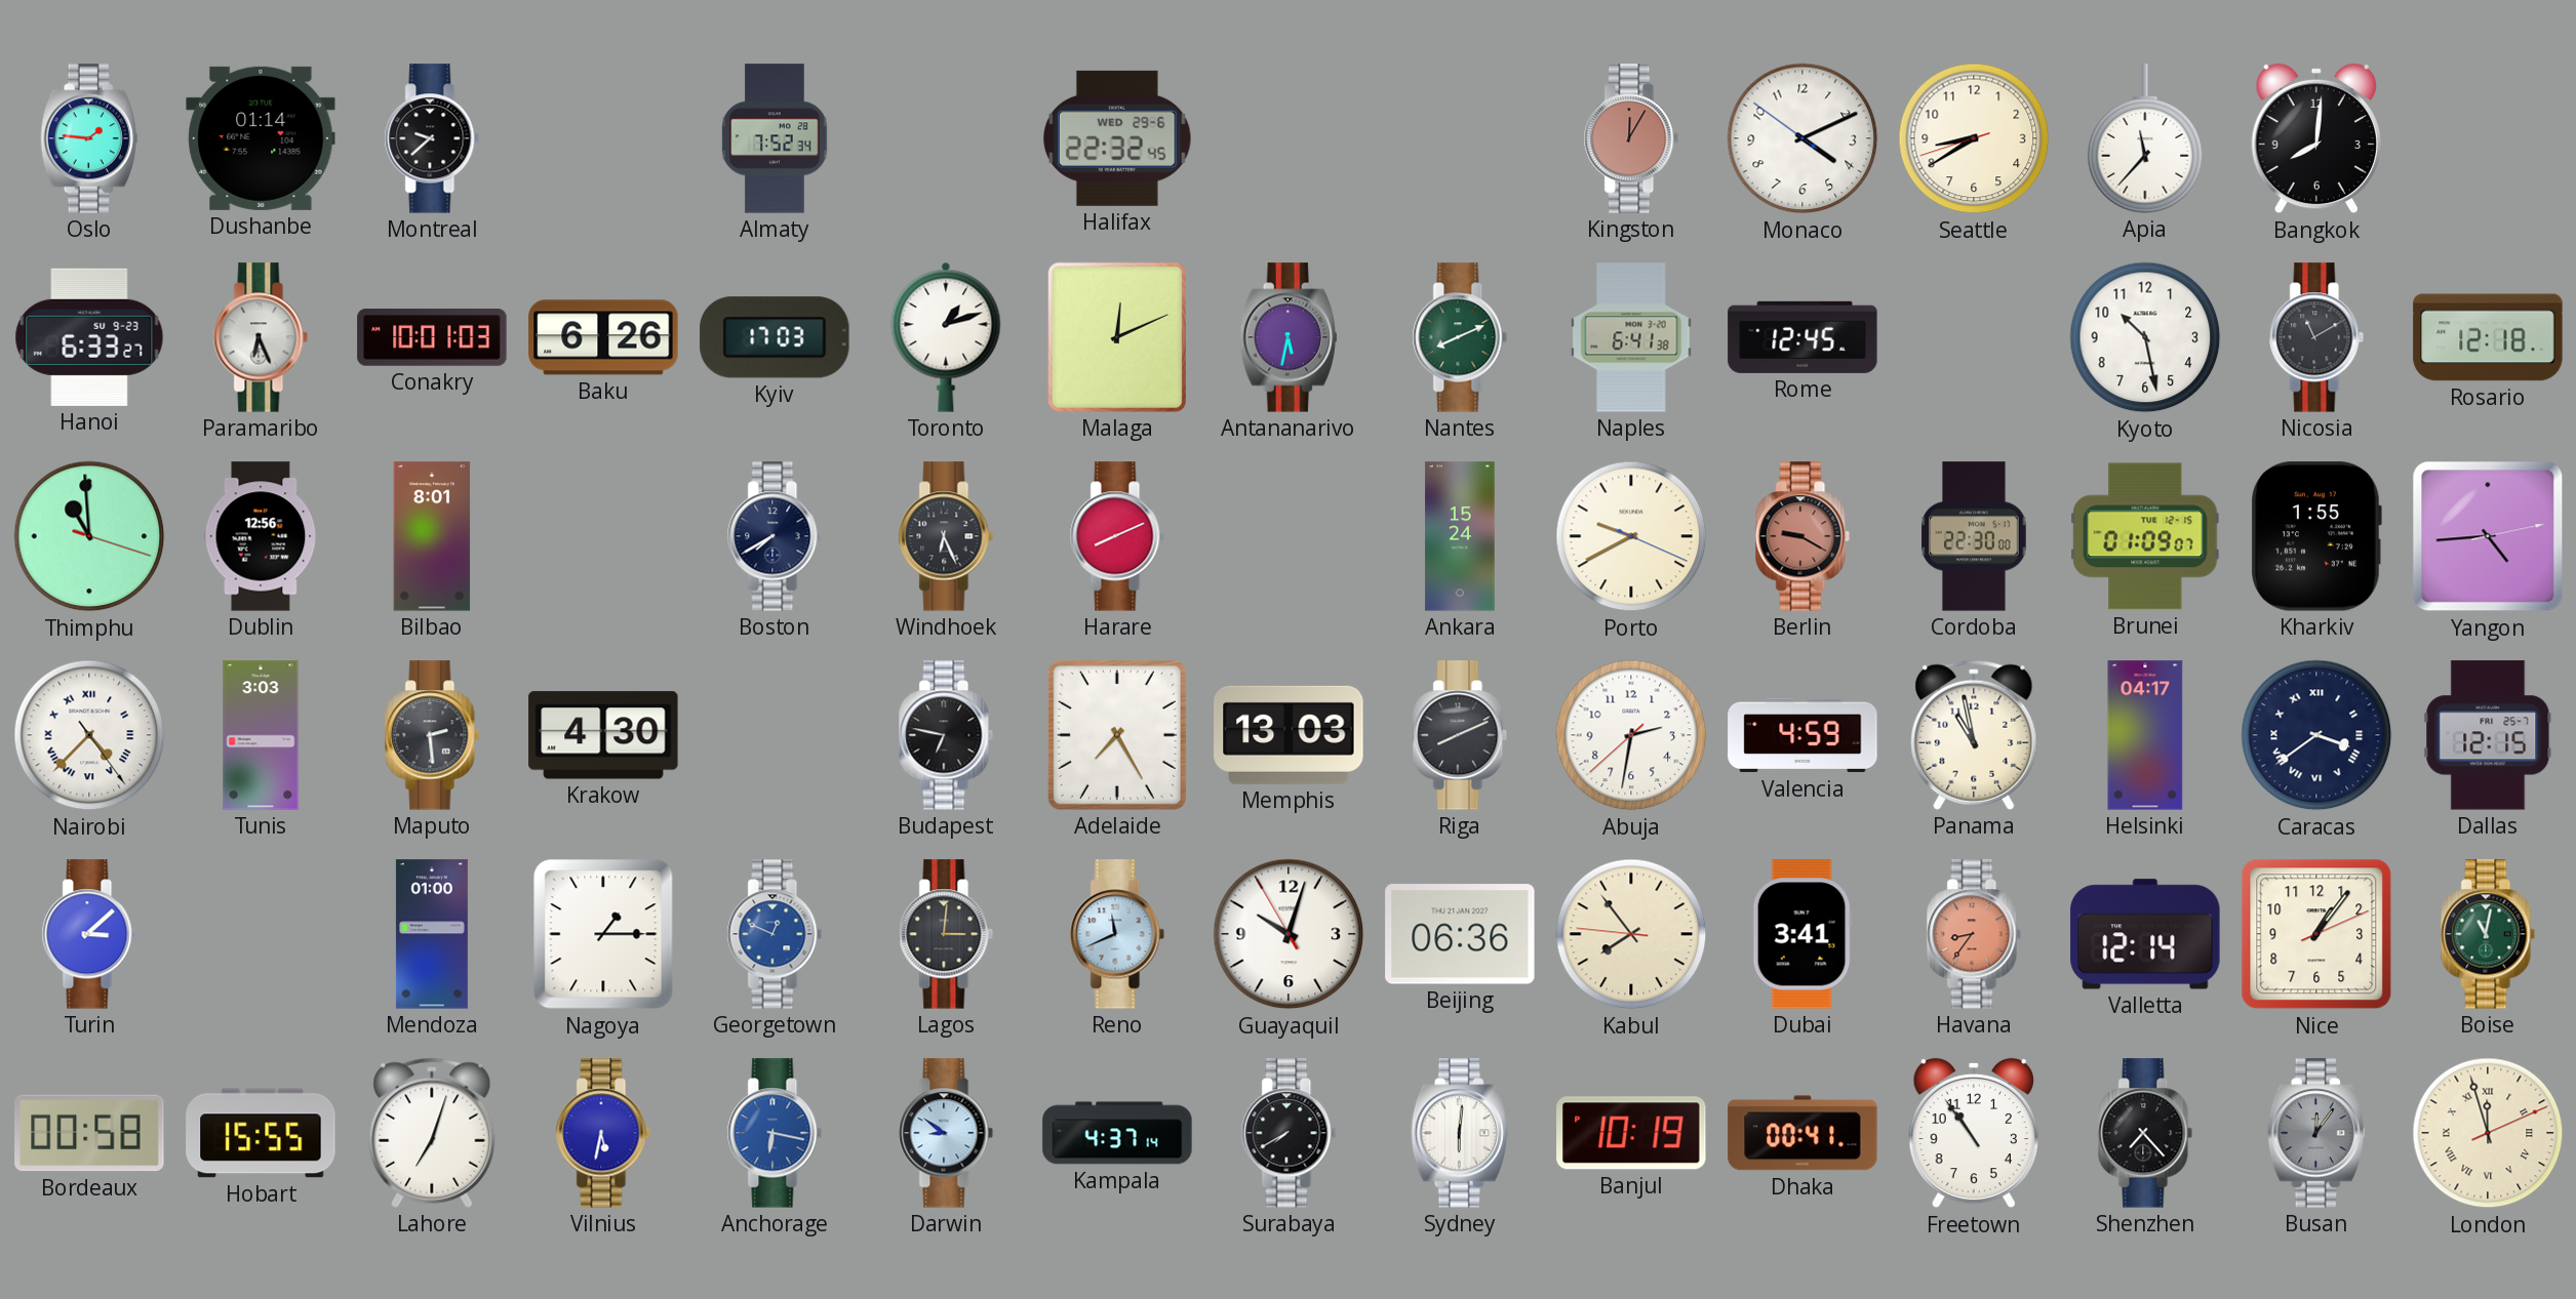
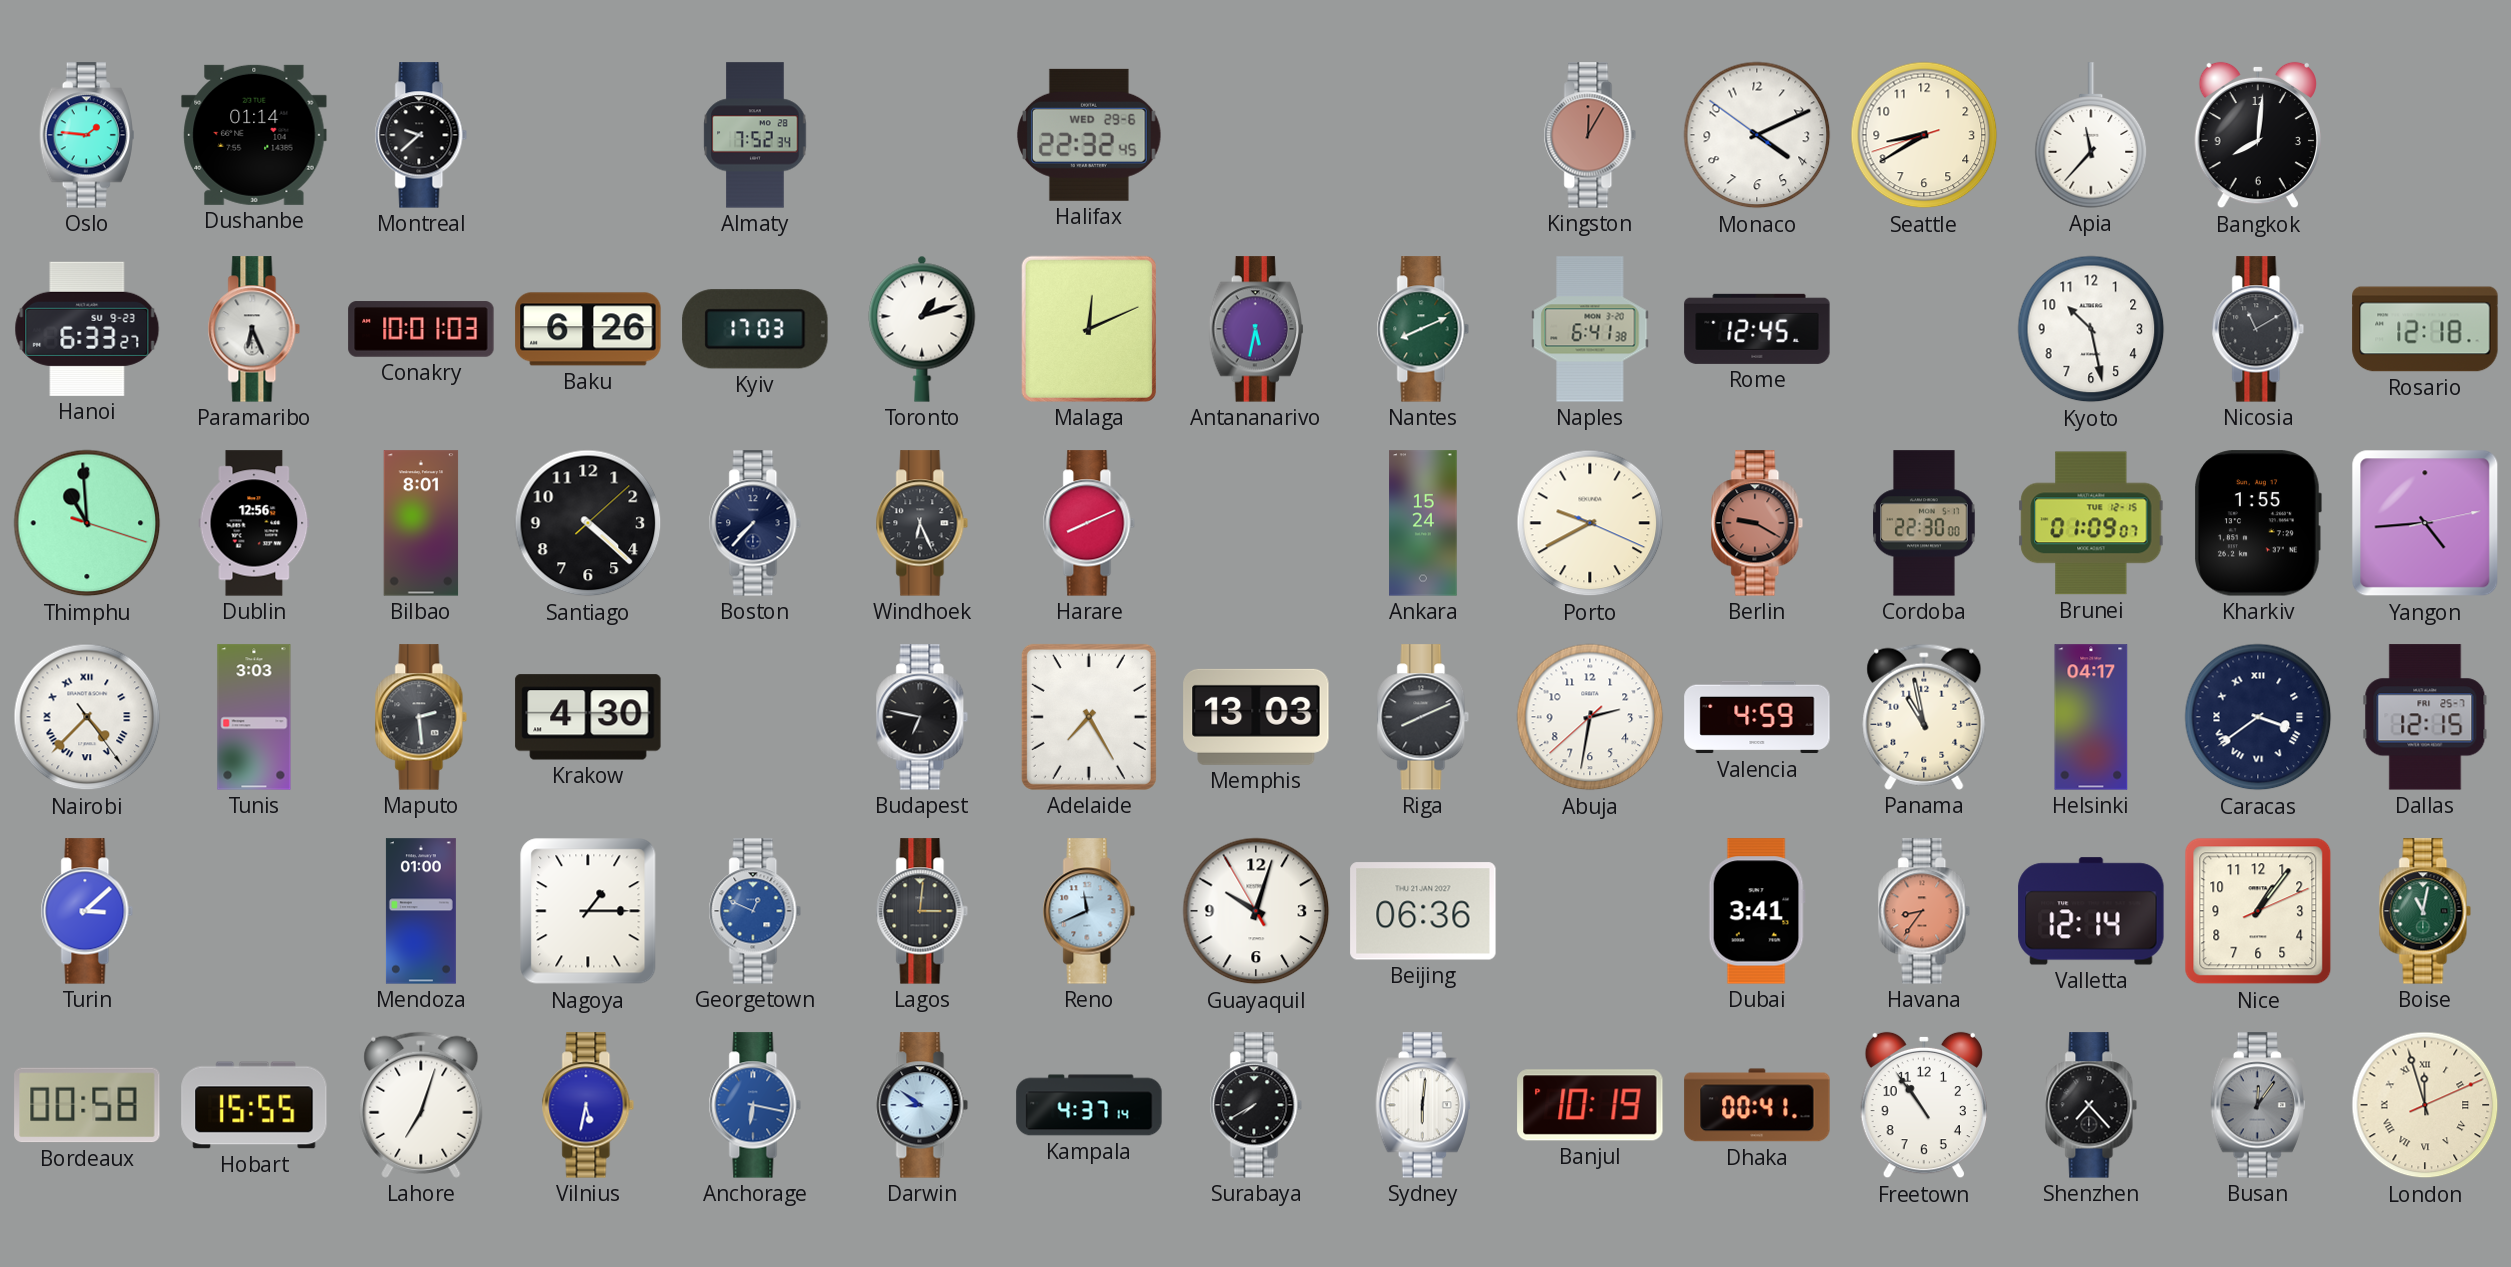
Santiago: none -> 4:22 (588, 523)
Boston: 7:40 -> 7:37 (755, 523)
Kabul: 7:53 -> none (1631, 934)
